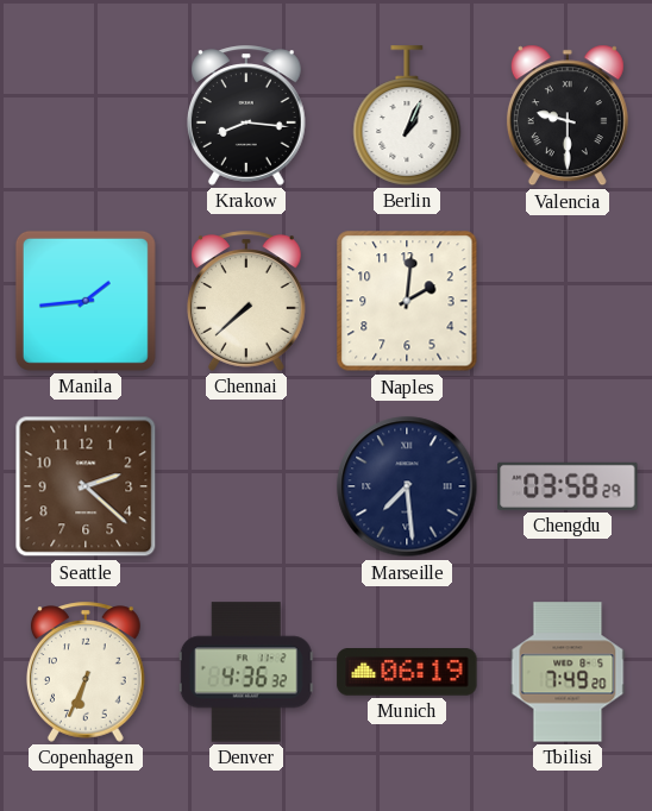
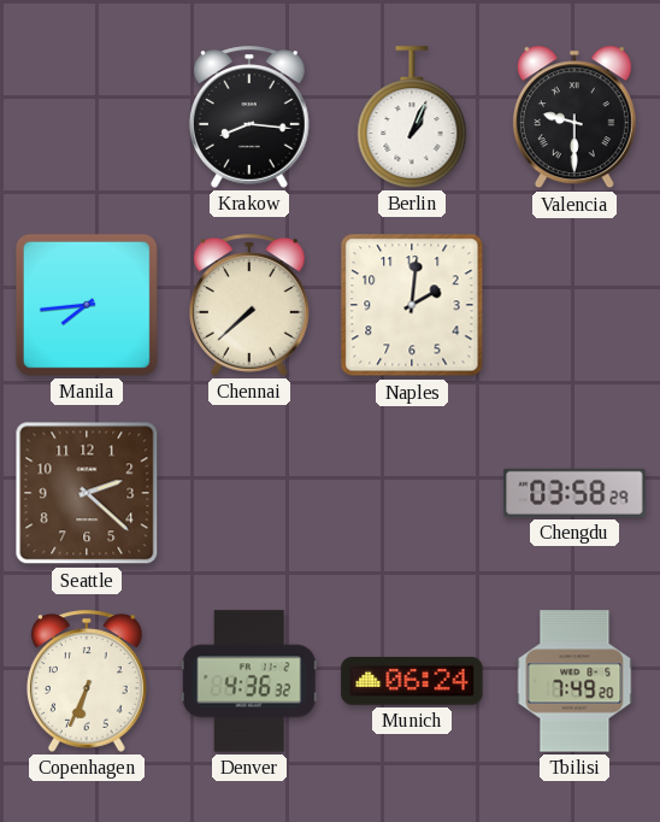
Manila: 1:44 -> 7:44 (87, 305)
Marseille: 7:29 -> none (407, 486)
Munich: 06:19 -> 06:24 (412, 682)
